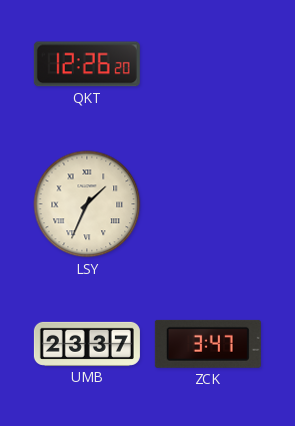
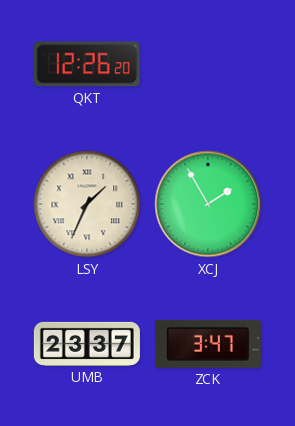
XCJ: none -> 1:55 (208, 204)
